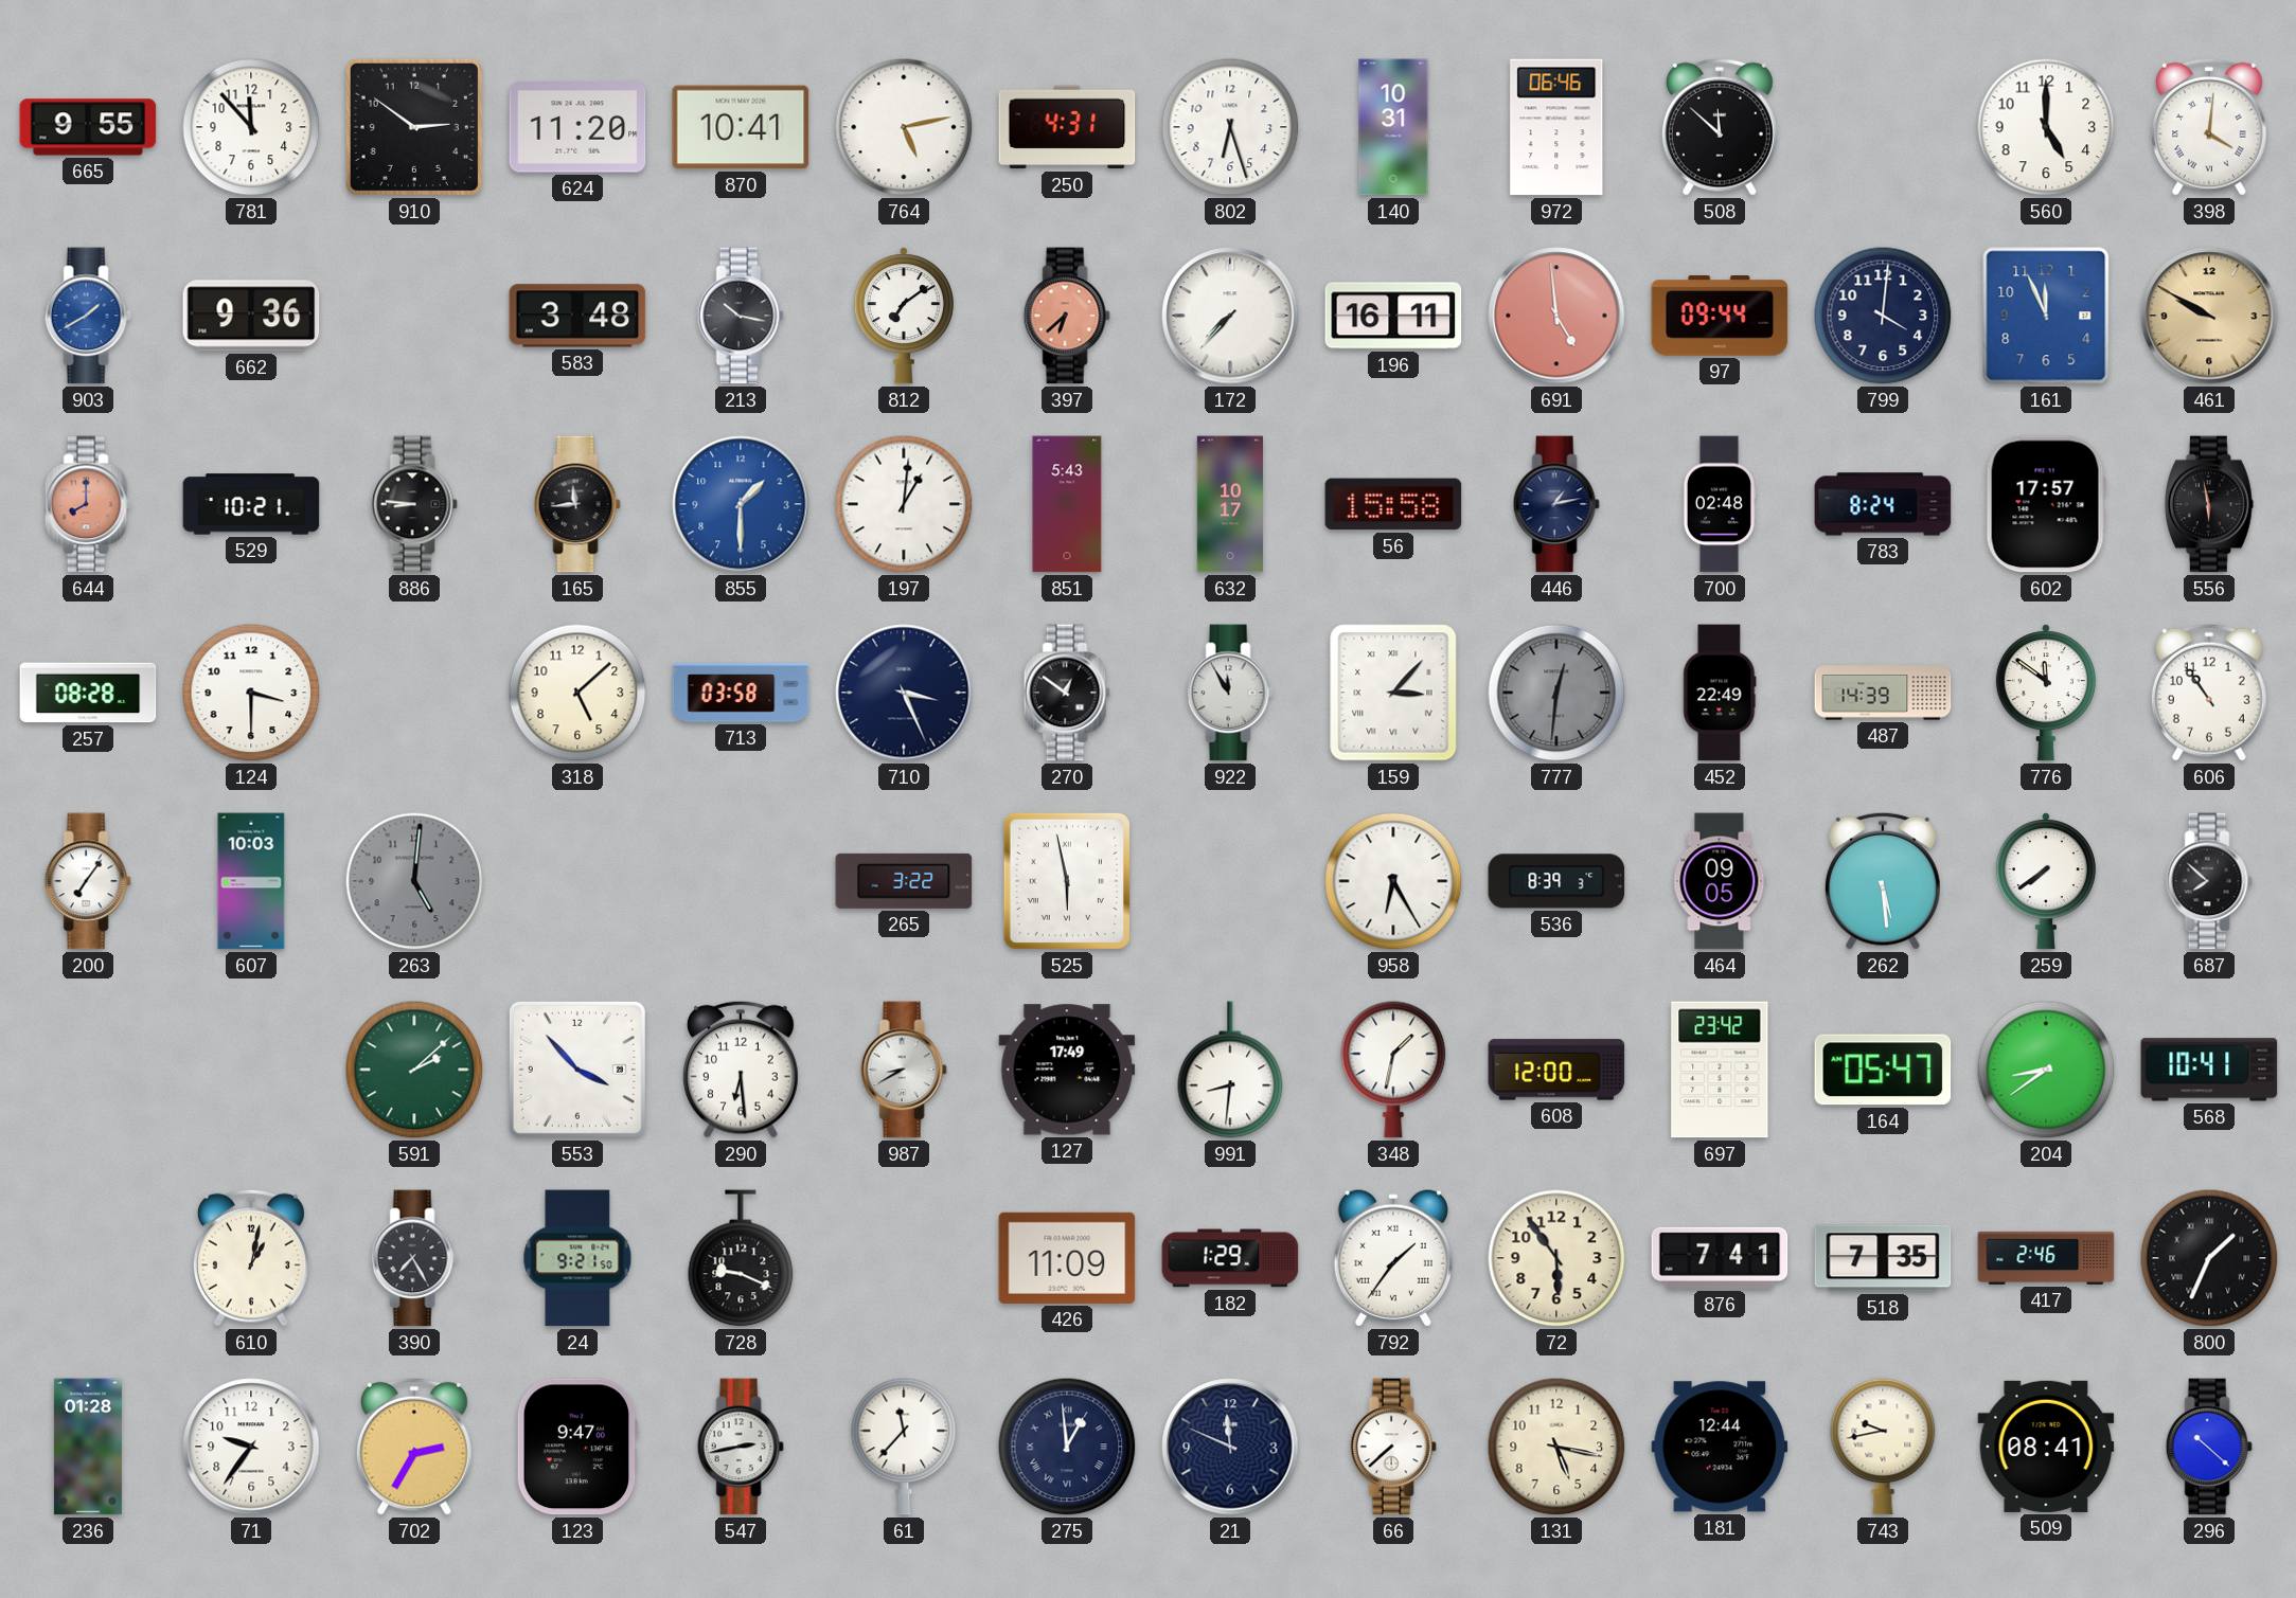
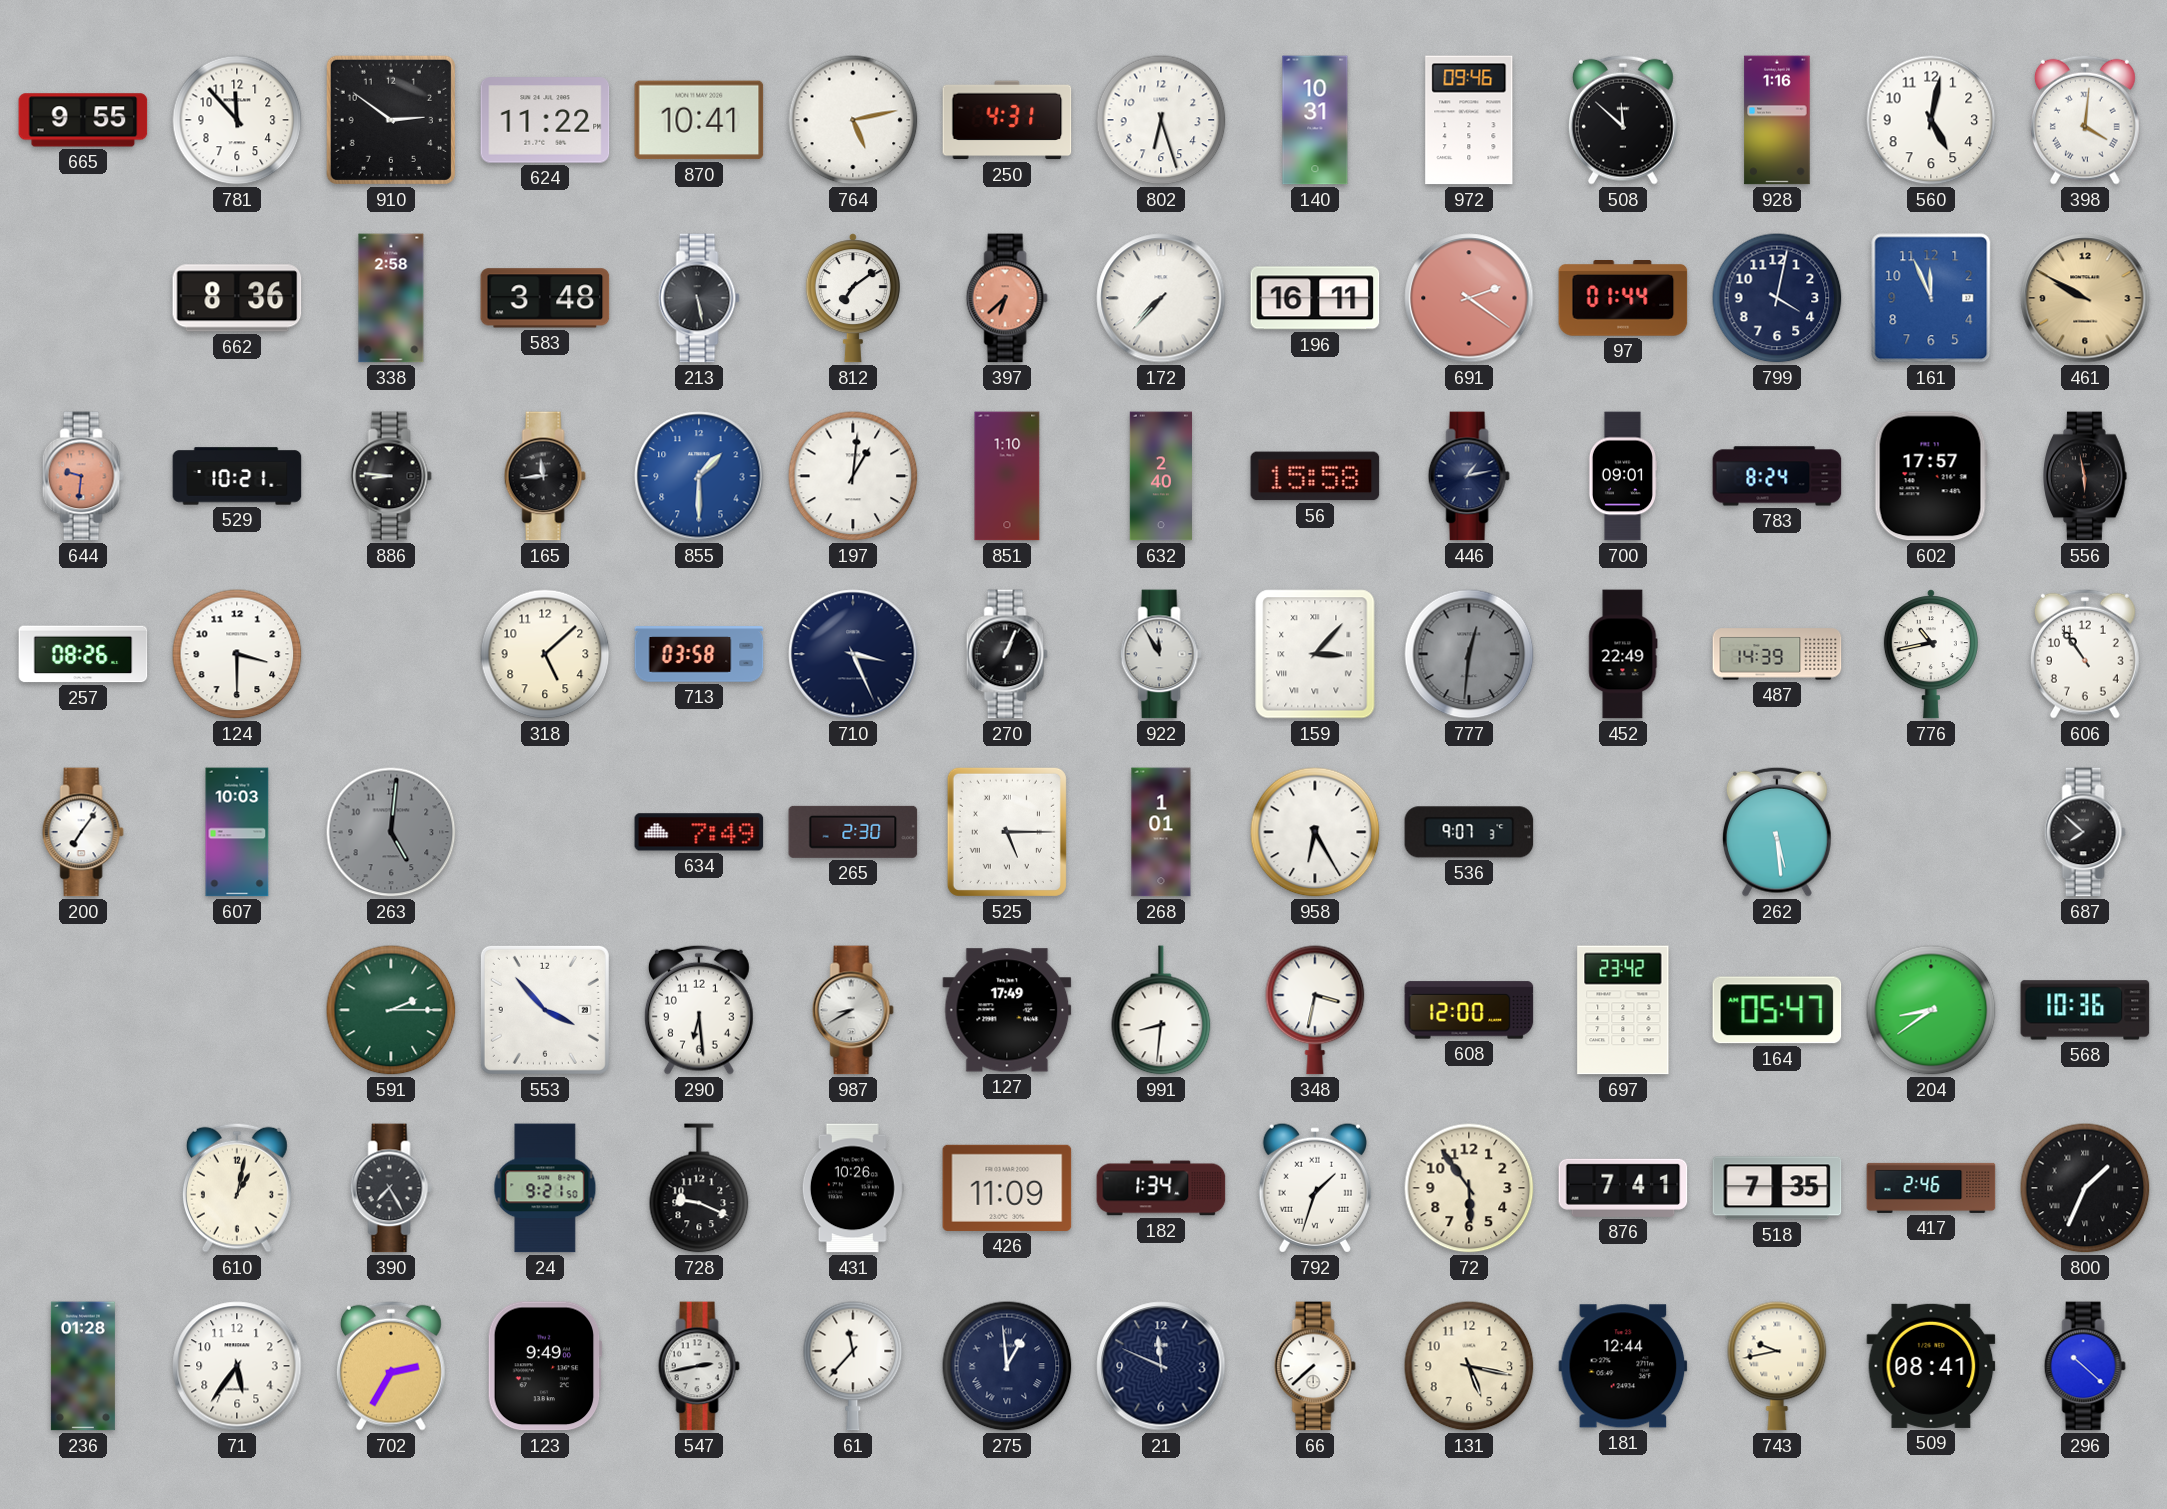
624: 11:20 -> 11:22 (545, 120)
972: 06:46 -> 09:46 (1469, 120)
928: none -> 1:16 (1777, 120)
560: 5:00 -> 5:02 (1931, 120)
903: 1:40 -> none (88, 316)
662: 9:36 -> 8:36 (237, 298)
338: none -> 2:58 (391, 298)
213: 10:17 -> 5:28 (699, 298)
691: 4:59 -> 2:21 (1469, 298)
97: 09:44 -> 01:44 (1623, 299)
799: 4:01 -> 4:02 (1777, 298)
644: 8:00 -> 9:31 (83, 476)
851: 5:43 -> 1:10 (1007, 476)
632: 10:17 -> 2:40 (1160, 476)
700: 02:48 -> 09:01 (1622, 476)
257: 08:28 -> 08:26 (83, 654)
270: 12:51 -> 1:04 (1007, 654)
776: 11:51 -> 10:43 (1931, 654)
634: none -> 7:49 (699, 832)
265: 3:22 -> 2:30 (853, 832)
525: 5:58 -> 5:15 (1007, 832)
268: none -> 1:01 (1161, 832)
536: 8:39 -> 9:07 (1469, 832)
464: 09:05 -> none (1720, 881)
259: 7:39 -> none (2046, 881)
591: 2:08 -> 2:15 (391, 1010)
348: 1:32 -> 3:32 (1315, 1010)
568: 10:41 -> 10:36 (2085, 1010)
431: none -> 10:26 (853, 1188)
182: 1:29 -> 1:34 (1161, 1188)
792: 1:36 -> 1:33 (1315, 1188)
71: 9:36 -> 5:36 (237, 1366)
123: 9:47 -> 9:49 (545, 1366)
